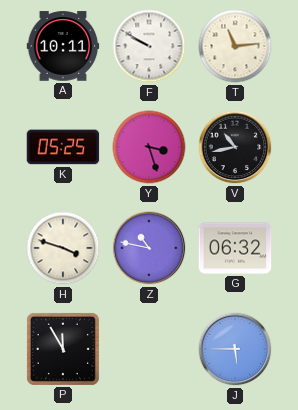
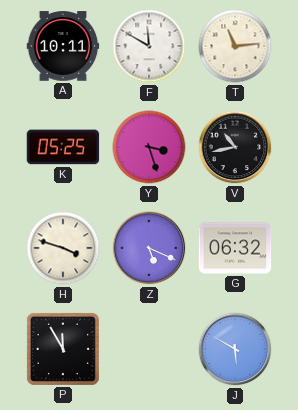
F: 9:50 -> 11:50 (149, 46)
Z: 10:47 -> 5:19 (149, 248)
J: 5:45 -> 5:50 (235, 349)
